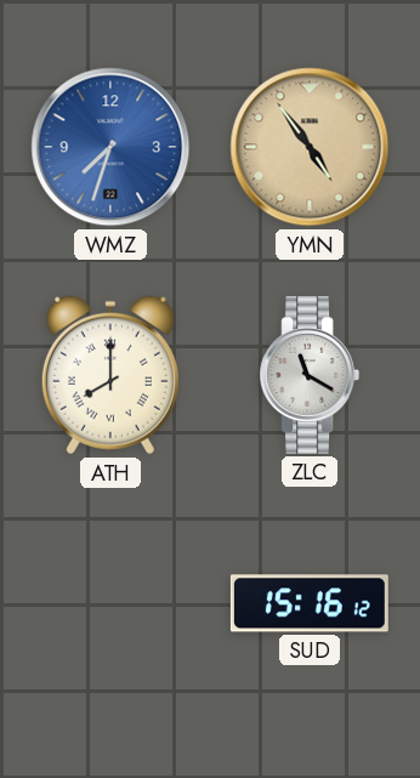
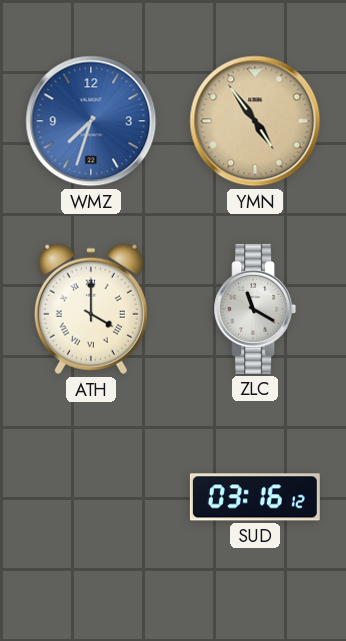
ATH: 8:00 -> 4:00 (91, 309)
SUD: 15:16 -> 03:16 (255, 497)
